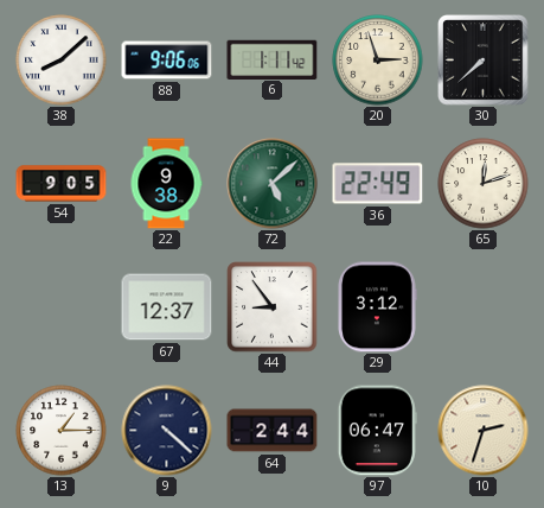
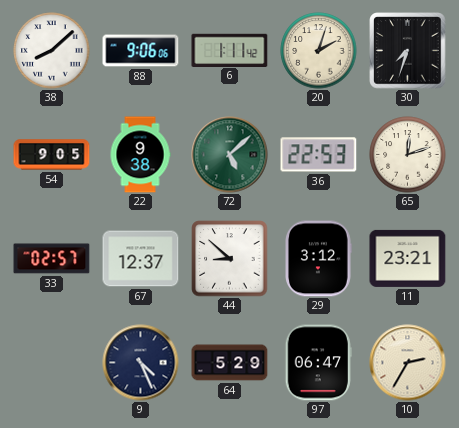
20: 2:57 -> 2:03 (319, 51)
30: 7:38 -> 7:33 (408, 51)
36: 22:49 -> 22:53 (319, 155)
33: none -> 02:57 (52, 259)
44: 8:54 -> 8:52 (230, 259)
11: none -> 23:21 (408, 258)
13: 1:15 -> none (62, 431)
9: 4:22 -> 4:26 (141, 363)
64: 2:44 -> 5:29 (230, 363)
10: 2:33 -> 2:35 (408, 363)
